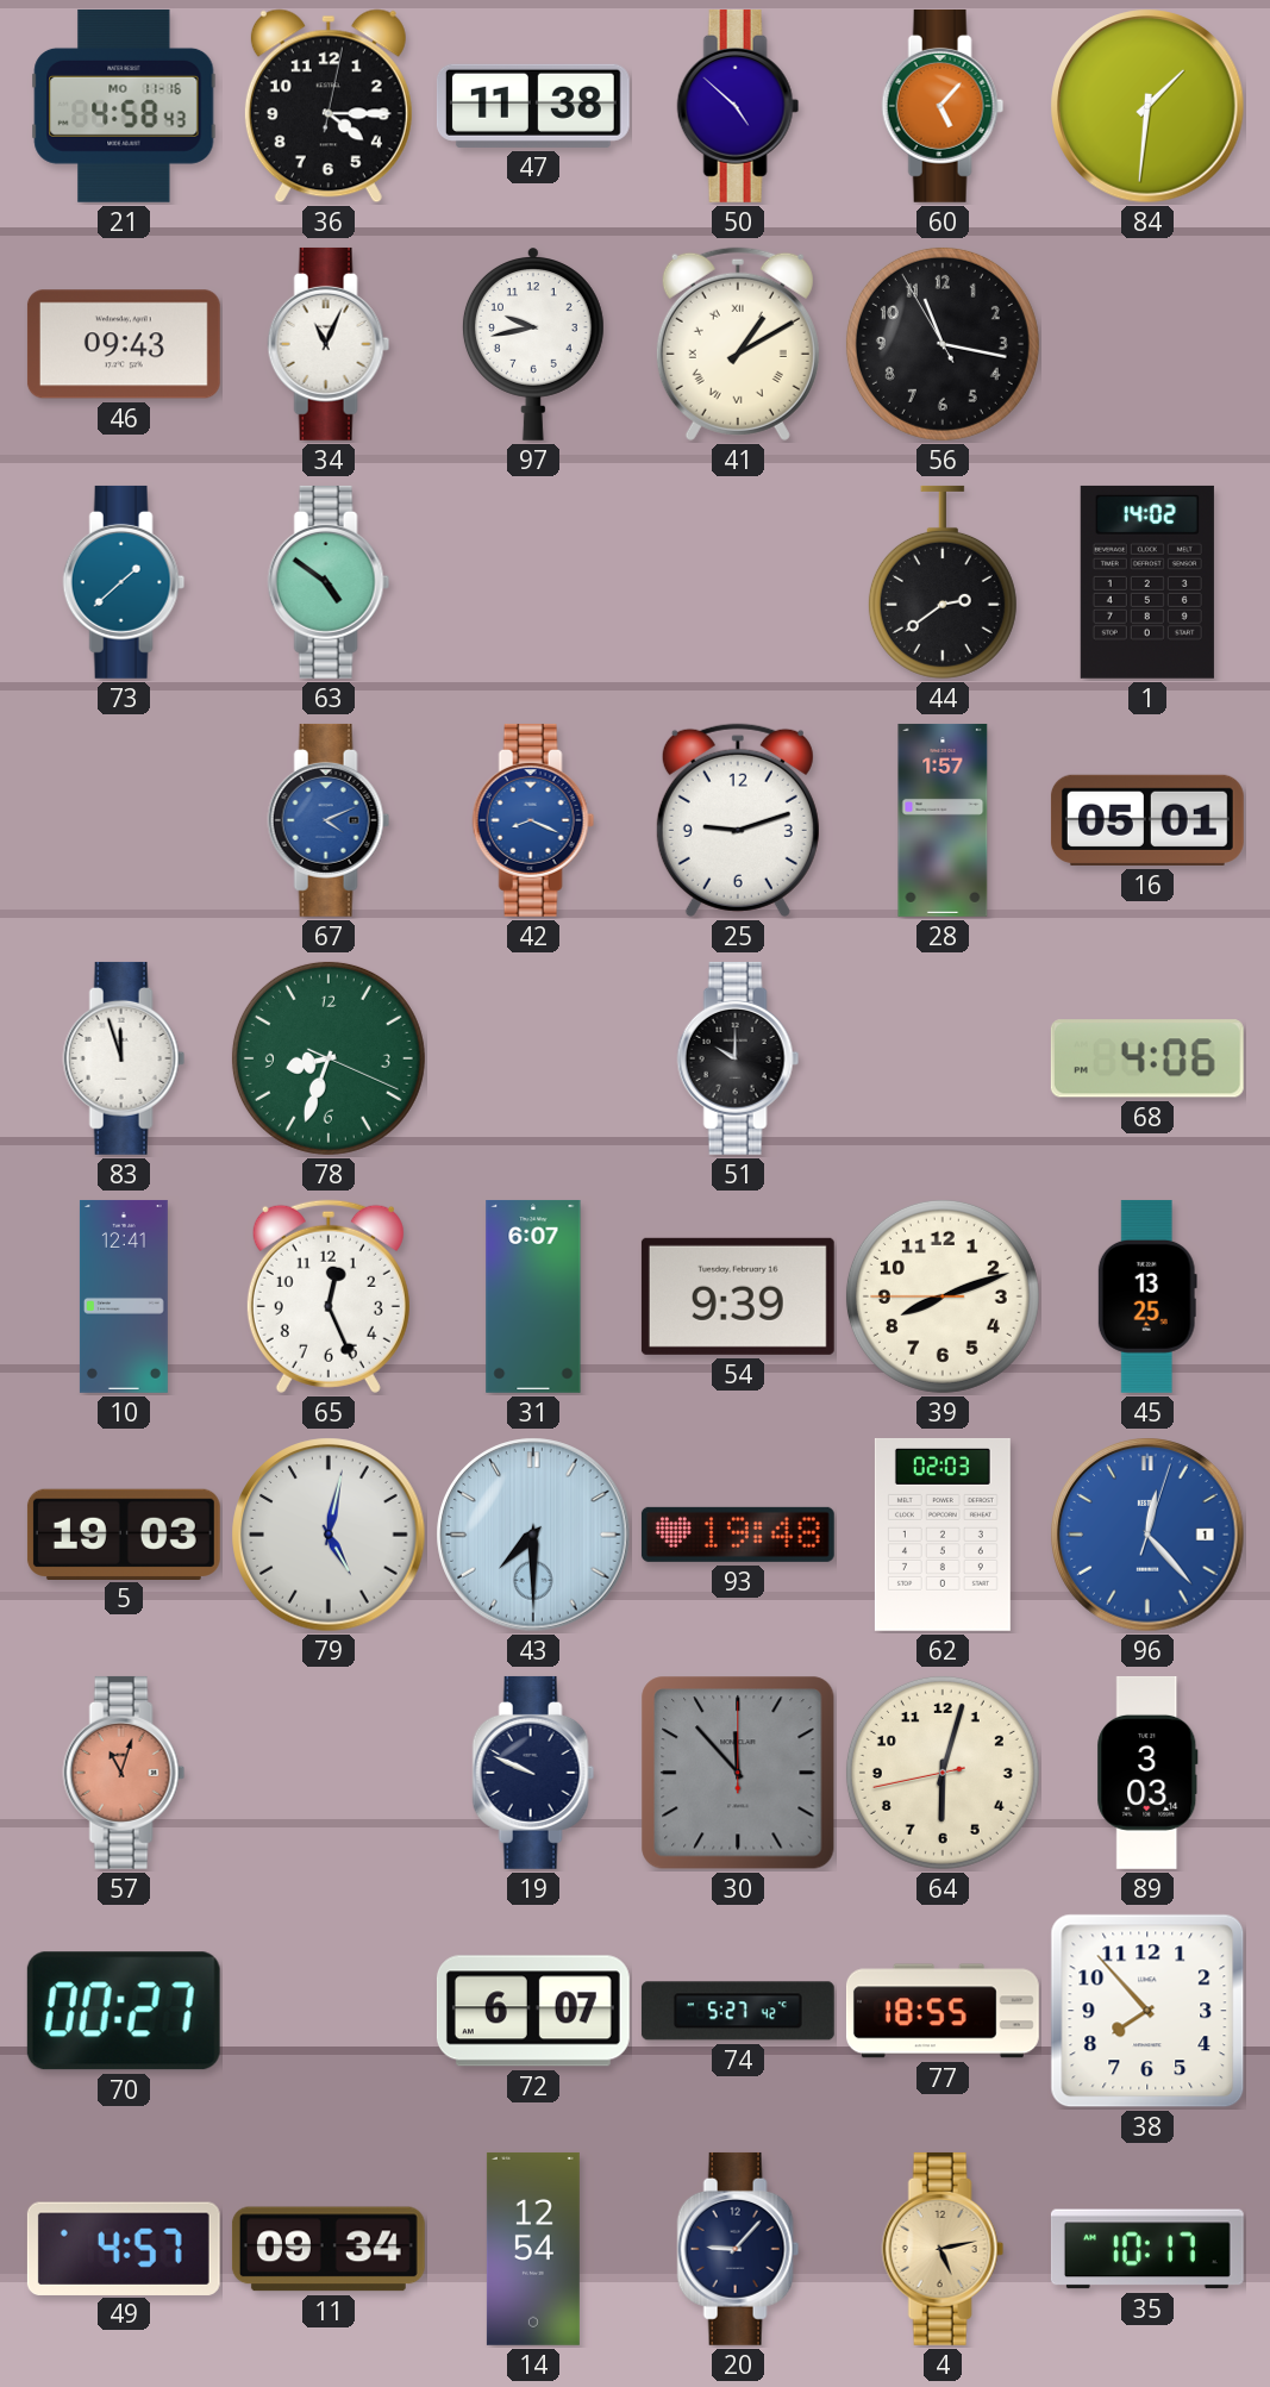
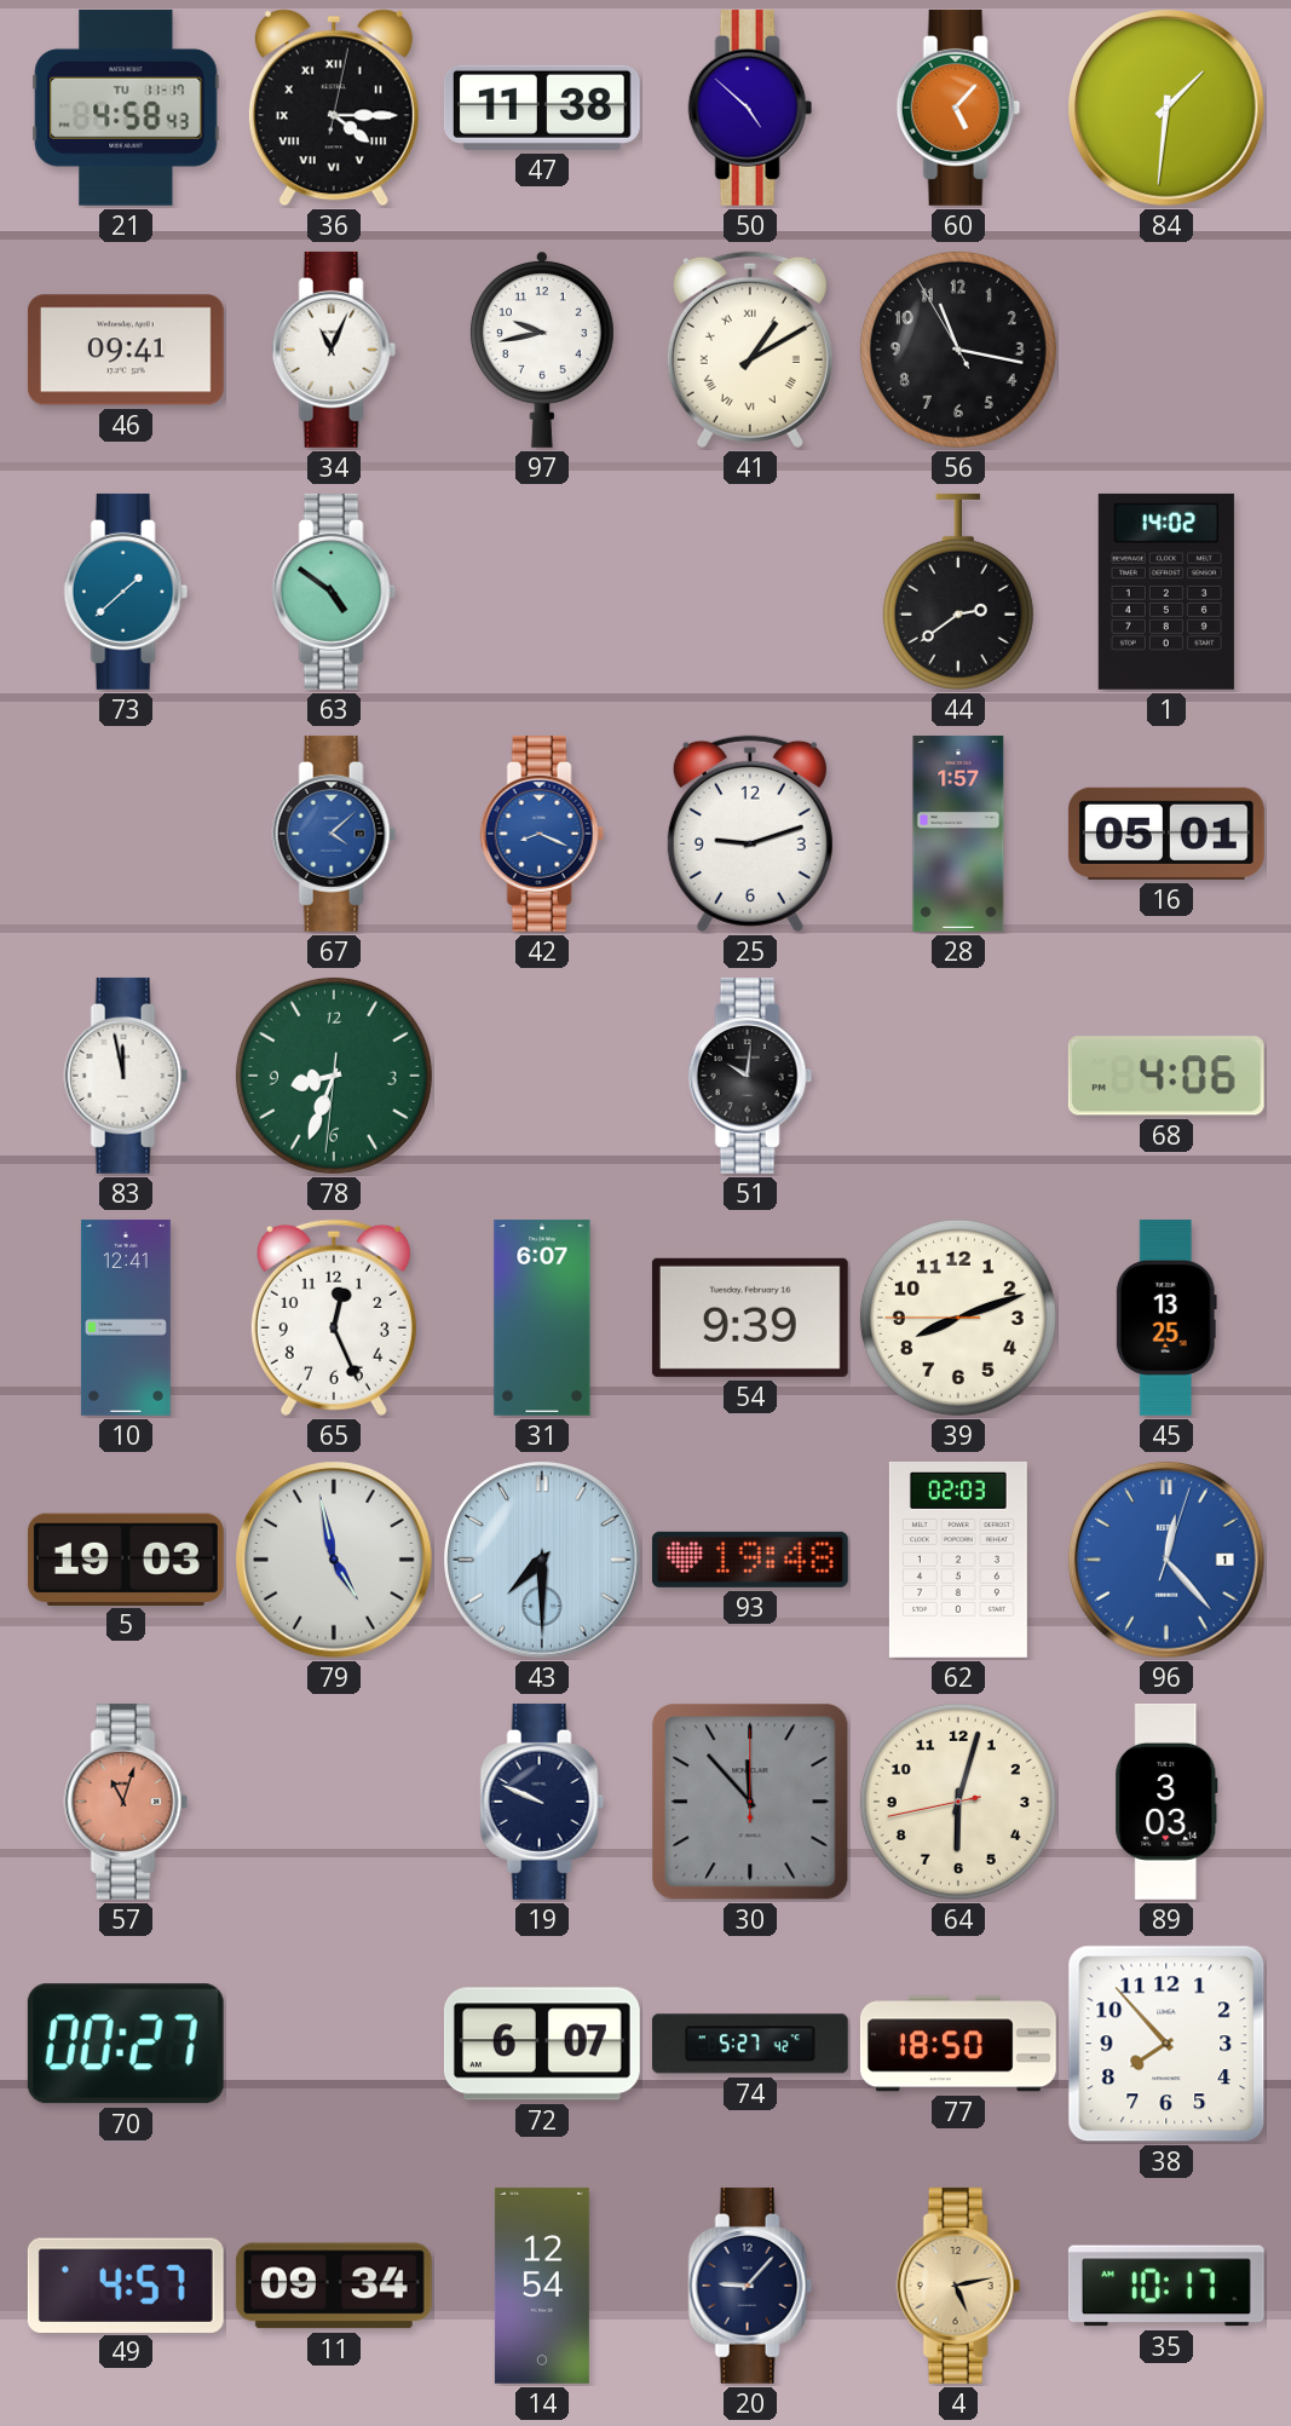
21 date: MO 11-16 -> TU 11-17 (126, 108)
36 numerals: Arabic -> Roman (334, 108)
46: 09:43 -> 09:41 (126, 350)
67: 4:11 -> 4:08 (334, 834)
83: 11:57 -> 11:58 (126, 1076)
78: 8:33:19 -> 8:33:31 (334, 1076)
51: 10:00 -> 10:01 (750, 1076)
79: 5:02 -> 4:58 (334, 1560)
77: 18:55 -> 18:50 (958, 2044)
